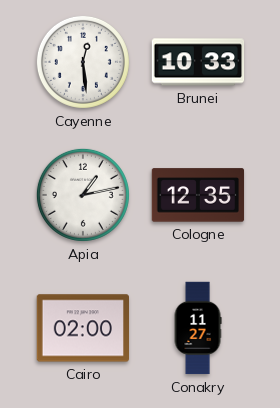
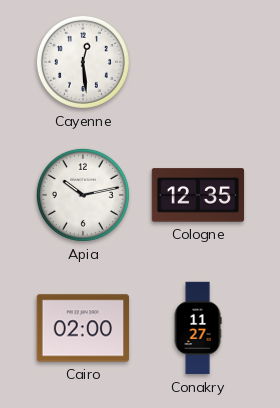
Brunei: 10:33 -> none (198, 62)
Apia: 1:13 -> 10:13 (83, 195)
